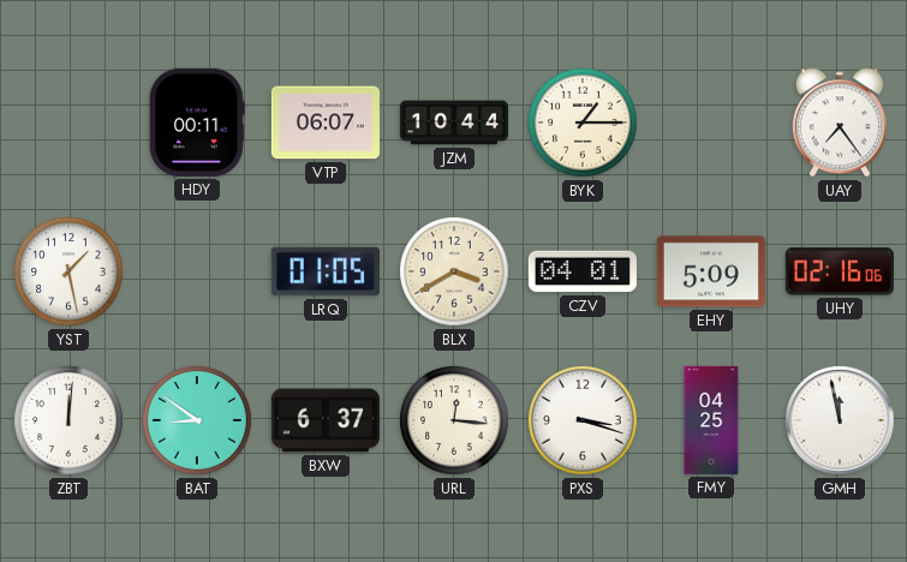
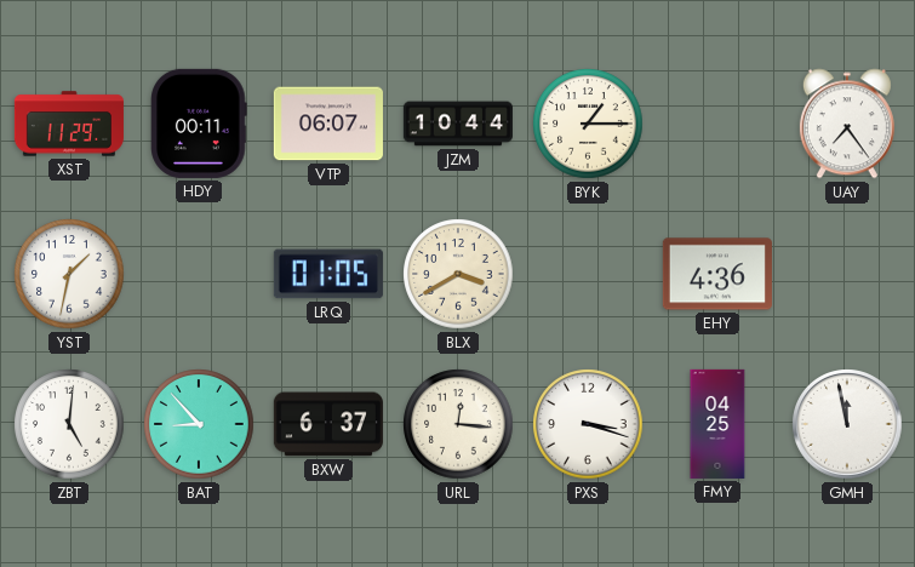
XST: none -> 11:29 (69, 124)
YST: 1:28 -> 1:32 (69, 274)
CZV: 04:01 -> none (583, 271)
EHY: 5:09 -> 4:36 (717, 274)
UHY: 02:16 -> none (840, 271)
ZBT: 12:01 -> 5:01 (69, 424)
BAT: 8:51 -> 8:53 (199, 424)
